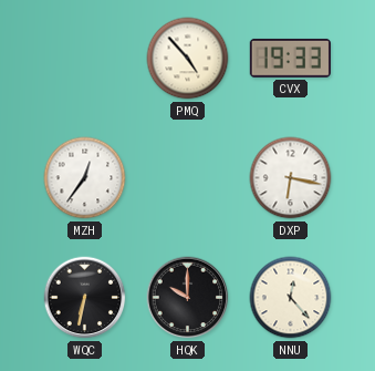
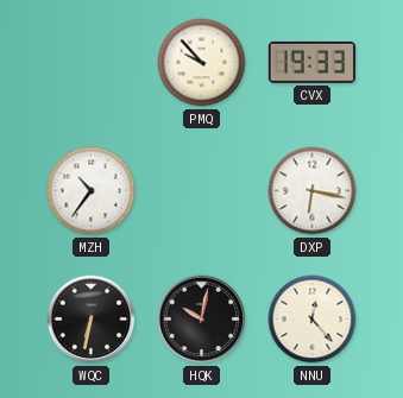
PMQ: 4:53 -> 9:53 (202, 63)
MZH: 12:36 -> 10:36 (92, 191)
HQK: 10:00 -> 10:02 (202, 320)
